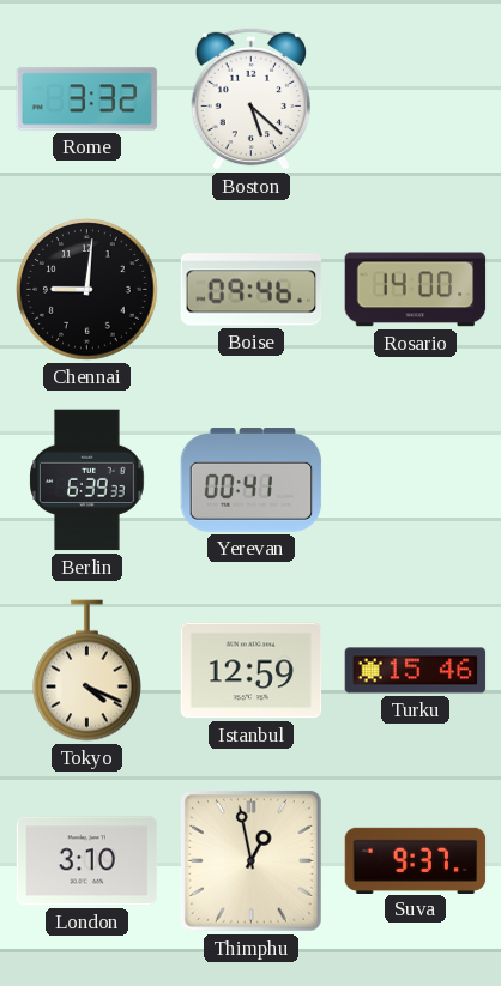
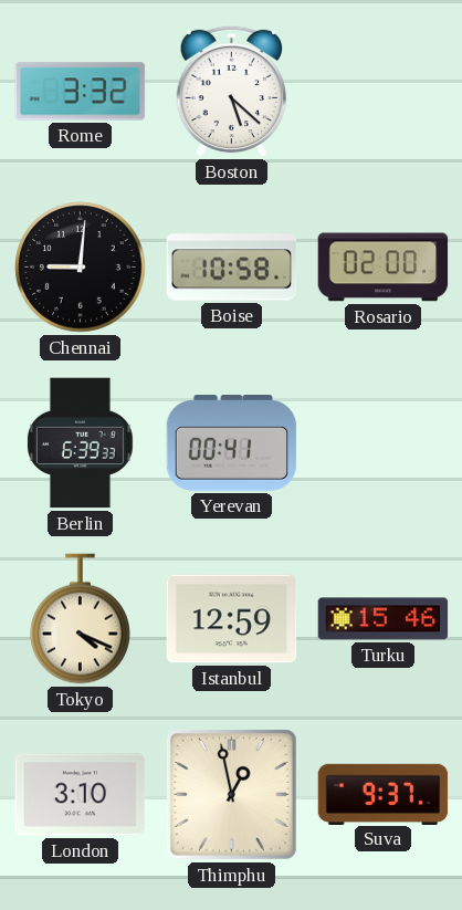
Boise: 09:46 -> 10:58 (232, 268)
Rosario: 14:00 -> 02:00 (384, 268)
